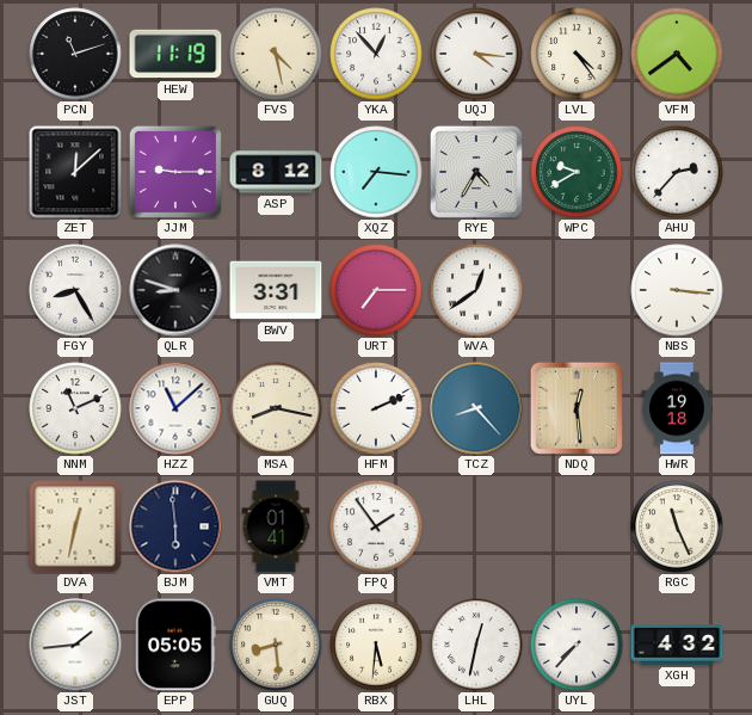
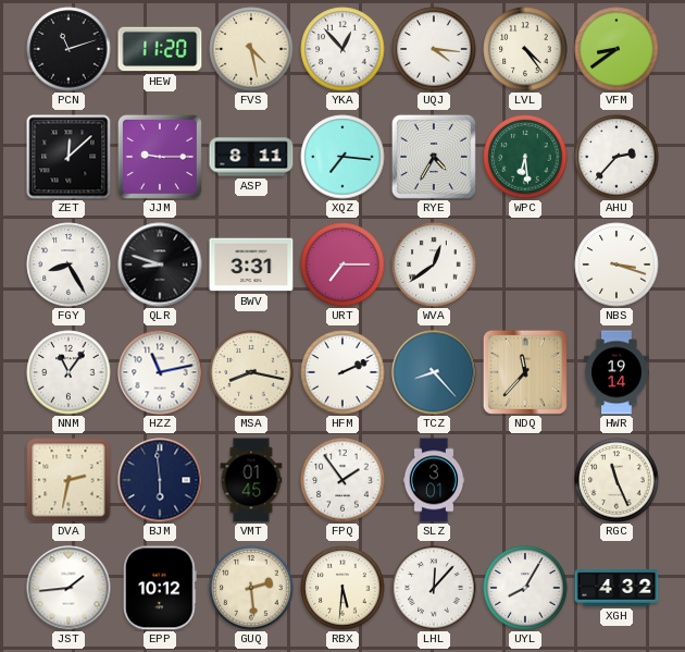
HEW: 11:19 -> 11:20 (160, 49)
VFM: 4:39 -> 8:39 (616, 49)
ASP: 8:12 -> 8:11 (251, 157)
WPC: 9:40 -> 6:29 (525, 157)
NBS: 3:16 -> 3:18 (616, 265)
NNM: 11:11 -> 11:06 (68, 372)
HZZ: 11:08 -> 11:13 (160, 372)
NDQ: 12:29 -> 11:37 (525, 372)
HWR: 19:18 -> 19:14 (616, 372)
DVA: 12:32 -> 2:32 (68, 480)
VMT: 01:41 -> 01:45 (251, 480)
SLZ: none -> 3:01 (434, 480)
EPP: 05:05 -> 10:12 (160, 588)
GUQ: 8:29 -> 2:29 (251, 588)
LHL: 12:32 -> 12:07 (434, 588)
UYL: 7:37 -> 8:05 (525, 588)
